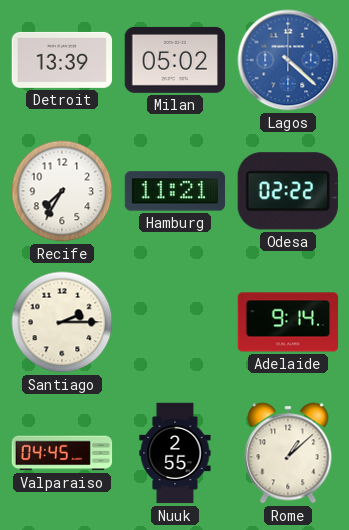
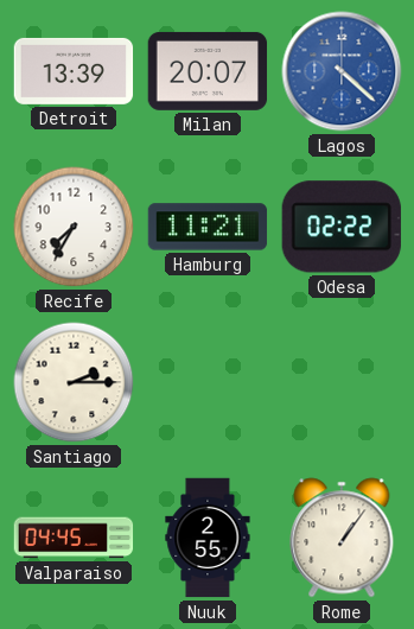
Milan: 05:02 -> 20:07 (208, 71)
Adelaide: 9:14 -> none (288, 322)
Rome: 1:08 -> 1:06 (342, 538)
